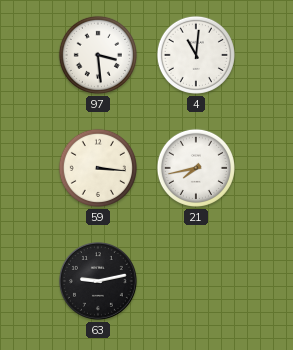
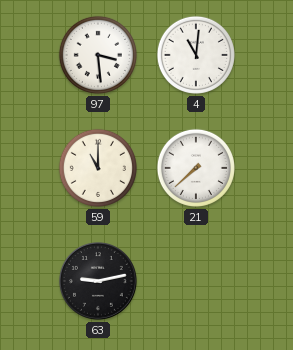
59: 3:16 -> 11:00 (98, 168)
21: 7:43 -> 7:38 (196, 168)
